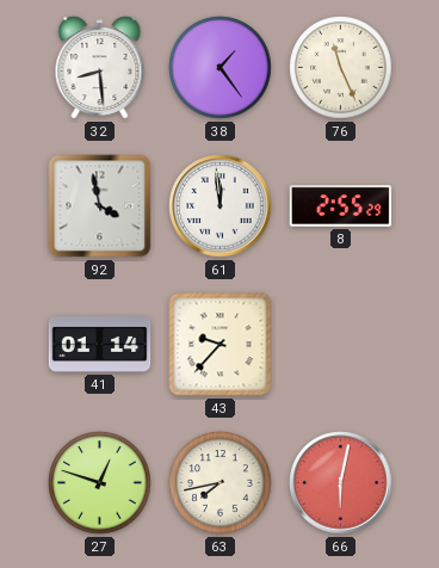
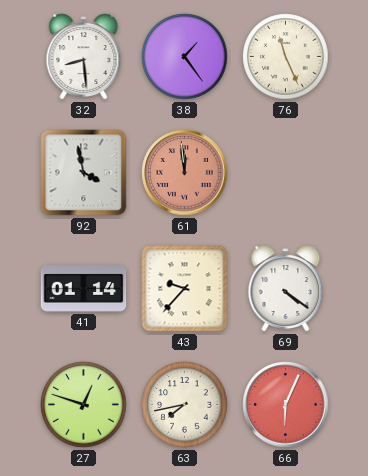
61 dial: white -> salmon (185, 173)
8: 2:55 -> none (341, 206)
69: none -> 4:21 (286, 289)
66: 6:02 -> 6:04 (286, 405)
